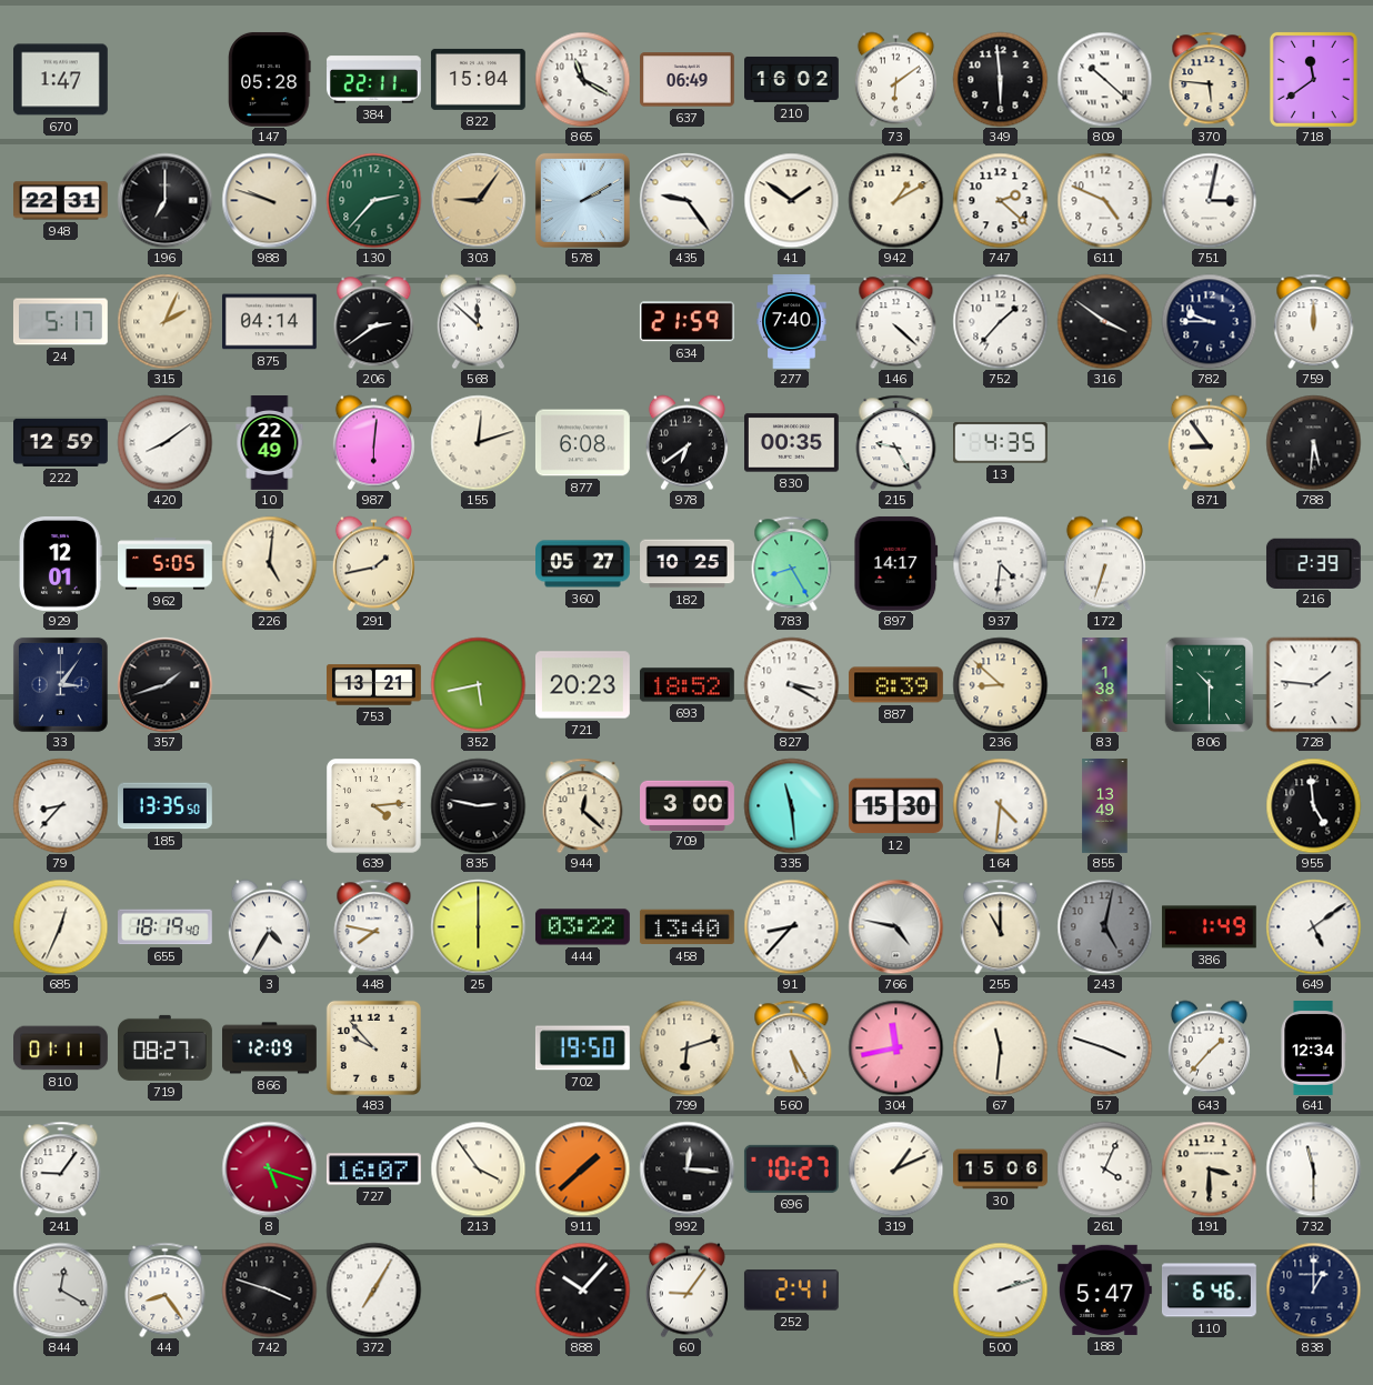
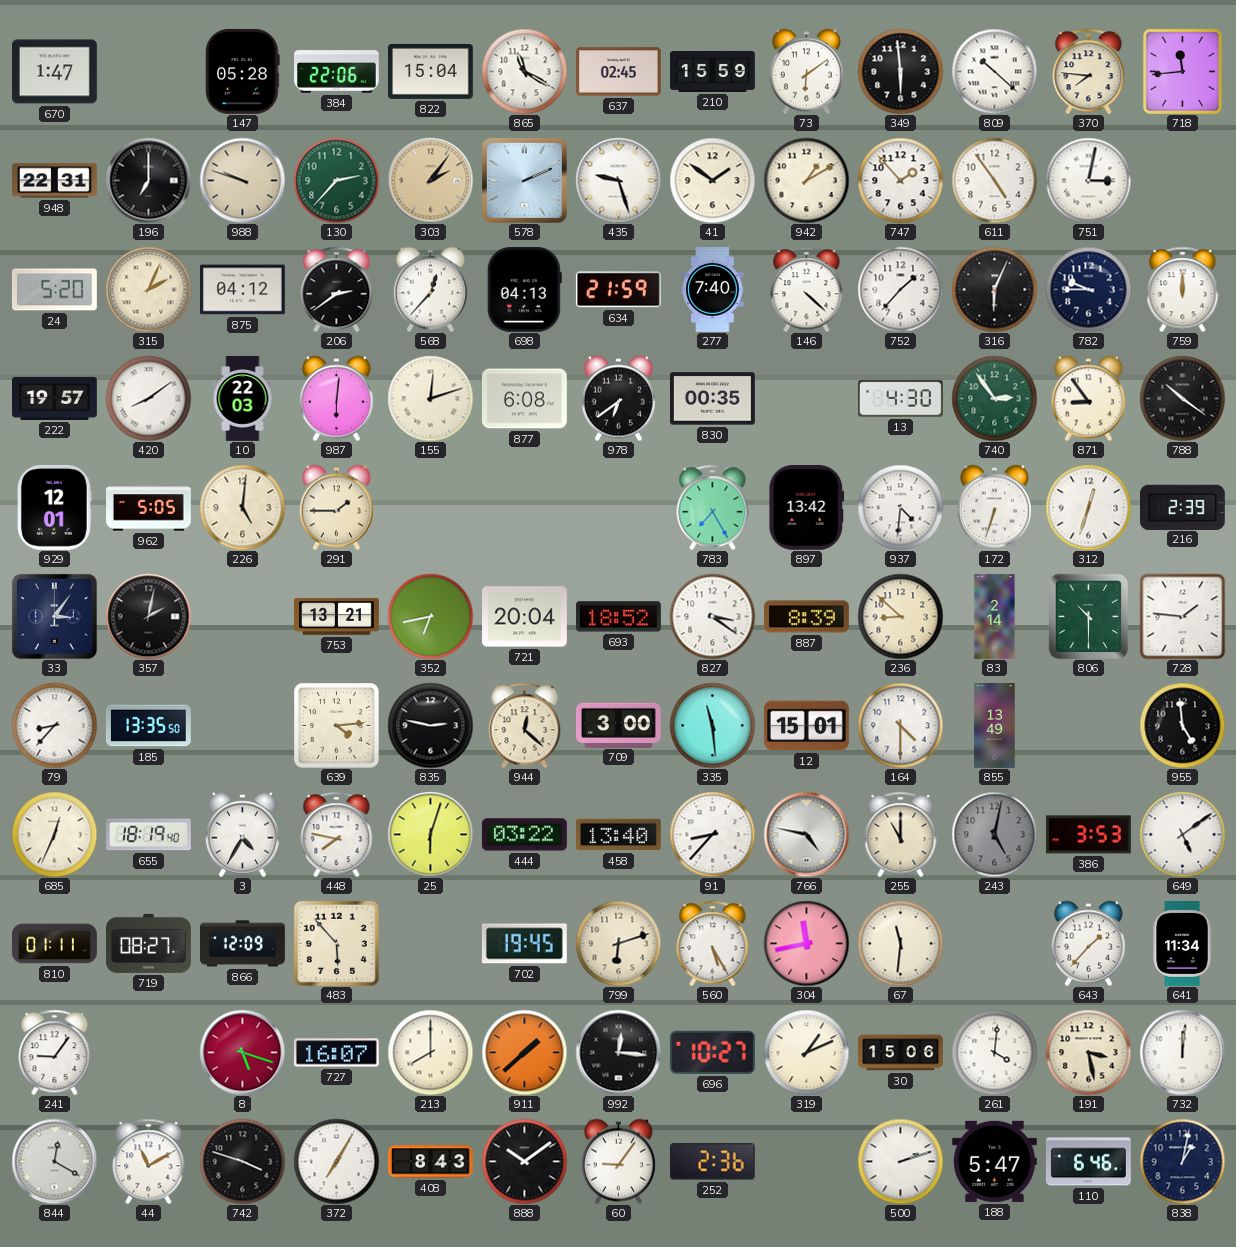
384: 22:11 -> 22:06 (337, 72)
637: 06:49 -> 02:45 (619, 72)
210: 16:02 -> 15:59 (713, 71)
370: 5:46 -> 7:46 (1089, 71)
718: 11:39 -> 11:44 (1182, 71)
303: 9:06 -> 2:06 (430, 180)
578: 2:10 -> 2:11 (524, 180)
435: 9:24 -> 9:27 (618, 180)
747: 2:22 -> 1:53 (900, 180)
611: 4:49 -> 4:54 (994, 180)
24: 5:17 -> 5:20 (54, 290)
875: 04:14 -> 04:12 (243, 290)
568: 11:52 -> 12:37 (430, 289)
698: none -> 04:13 (524, 289)
316: 3:51 -> 6:04 (994, 289)
222: 12:59 -> 19:57 (55, 398)
10: 22:49 -> 22:03 (243, 399)
215: 9:25 -> none (896, 442)
13: 4:35 -> 4:30 (900, 399)
740: none -> 2:54 (994, 398)
788: 5:31 -> 10:21 (1182, 398)
291: 1:43 -> 1:45 (336, 507)
360: 05:27 -> none (583, 564)
182: 10:25 -> none (688, 564)
783: 8:25 -> 7:25 (713, 507)
897: 14:17 -> 13:42 (807, 507)
312: none -> 12:33 (1088, 507)
357: 1:42 -> 2:02 (148, 616)
352: 5:43 -> 6:43 (430, 616)
721: 20:23 -> 20:04 (525, 617)
827: 3:20 -> 3:21 (712, 616)
83: 1:38 -> 2:14 (995, 617)
12: 15:30 -> 15:01 (806, 726)
164: 4:31 -> 4:30 (900, 725)
25: 6:00 -> 6:03 (430, 834)
386: 1:49 -> 3:53 (1088, 835)
483: 9:53 -> 5:53 (336, 943)
702: 19:50 -> 19:45 (524, 944)
57: 3:48 -> none (1104, 1047)
641: 12:34 -> 11:34 (1182, 944)
213: 3:54 -> 8:00 (430, 1052)
261: 4:04 -> 4:01 (994, 1052)
191: 3:30 -> 3:28 (1088, 1052)
732: 11:30 -> 12:01 (1182, 1052)
44: 8:24 -> 11:10 (149, 1161)
408: none -> 8:43 (431, 1162)
888: 10:07 -> 10:09 (524, 1161)
252: 2:41 -> 2:36 (712, 1162)
838: 1:00 -> 1:02 (1182, 1161)
